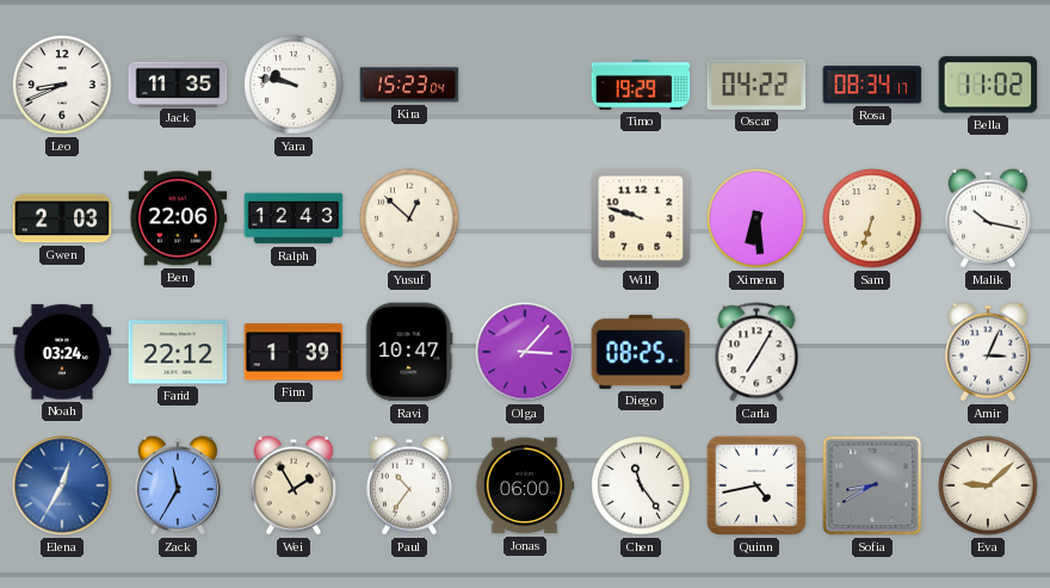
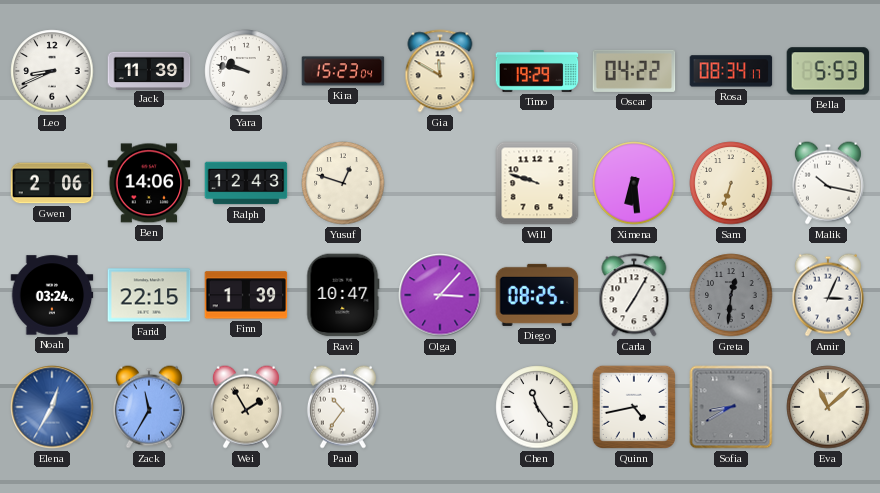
Jack: 11:35 -> 11:39 (149, 70)
Gia: none -> 11:50 (440, 71)
Bella: 11:02 -> 5:53 (828, 71)
Gwen: 2:03 -> 2:06 (52, 183)
Ben: 22:06 -> 14:06 (149, 183)
Yusuf: 12:52 -> 12:48 (343, 183)
Farid: 22:12 -> 22:15 (149, 295)
Greta: none -> 12:31 (731, 295)
Jonas: 06:00 -> none (525, 485)
Eva: 9:08 -> 11:08 (828, 407)
